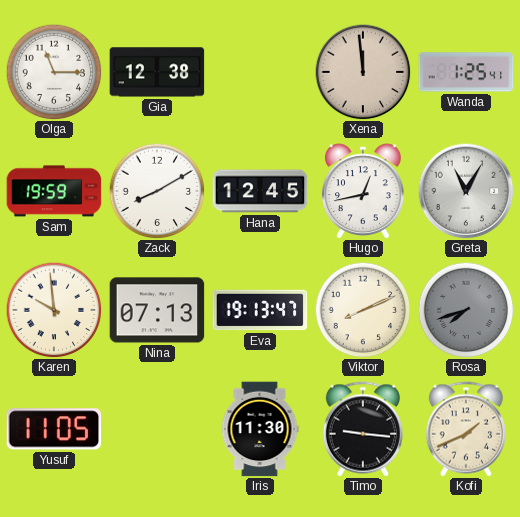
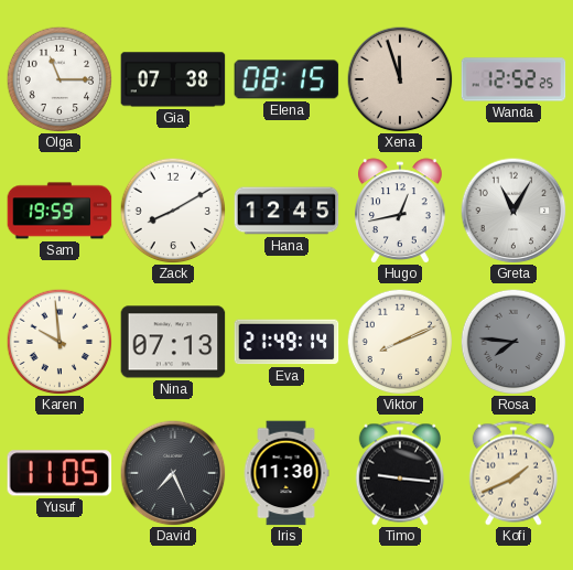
Gia: 12:38 -> 07:38 (173, 79)
Elena: none -> 08:15 (286, 79)
Xena: 11:59 -> 11:57 (400, 79)
Wanda: 1:25 -> 12:52 (513, 79)
Eva: 19:13 -> 21:49 (286, 342)
Rosa: 7:42 -> 7:46 (513, 342)
David: none -> 7:26 (173, 473)
